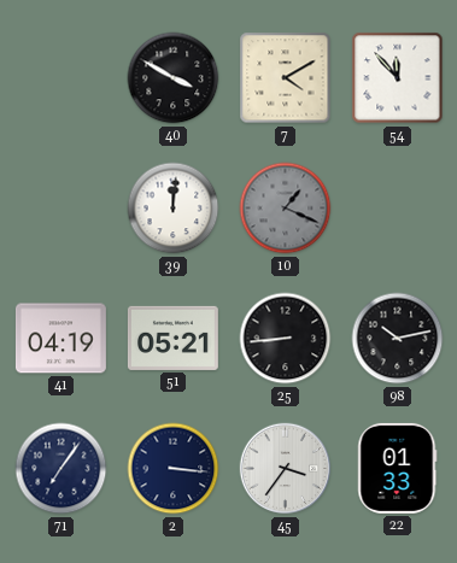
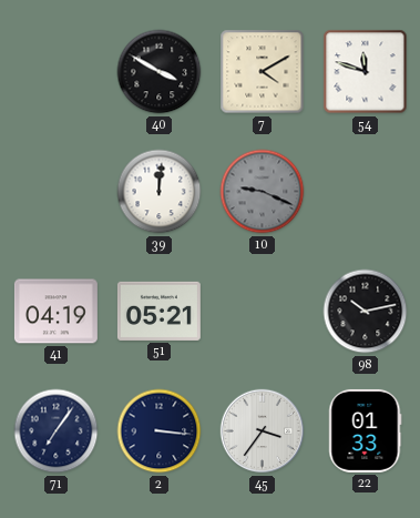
54: 11:53 -> 11:48 (366, 72)
10: 1:19 -> 9:19 (263, 192)
25: 8:44 -> none (286, 339)
